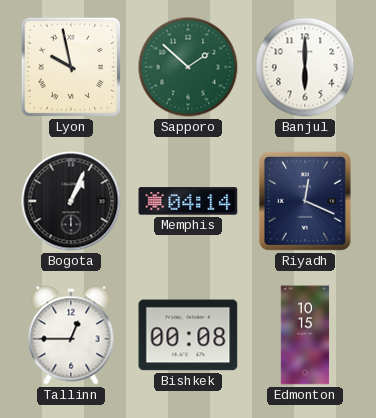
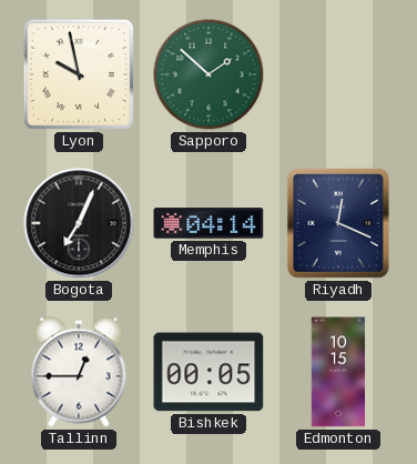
Banjul: 6:00 -> none (305, 67)
Bogota: 1:04 -> 7:04 (79, 223)
Bishkek: 00:08 -> 00:05 (208, 372)
